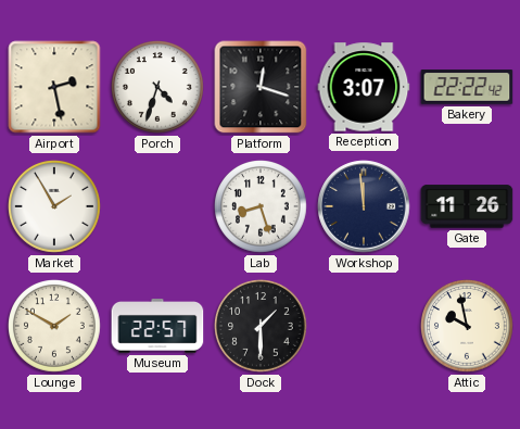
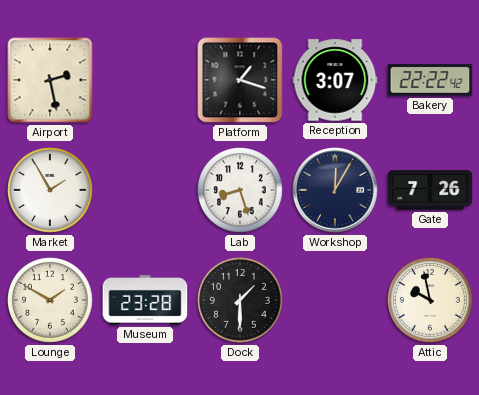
Porch: 4:33 -> none (158, 88)
Platform: 12:18 -> 1:18 (240, 80)
Workshop: 11:59 -> 12:05 (335, 190)
Gate: 11:26 -> 7:26 (430, 190)
Museum: 22:57 -> 23:28 (145, 301)
